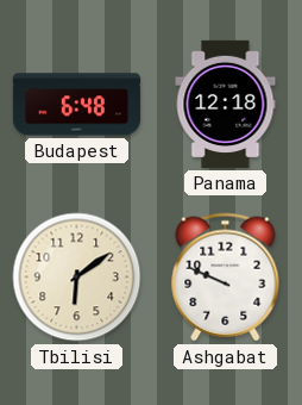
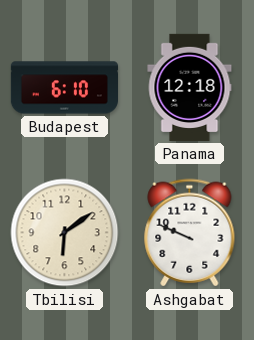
Budapest: 6:48 -> 6:10 (64, 88)
